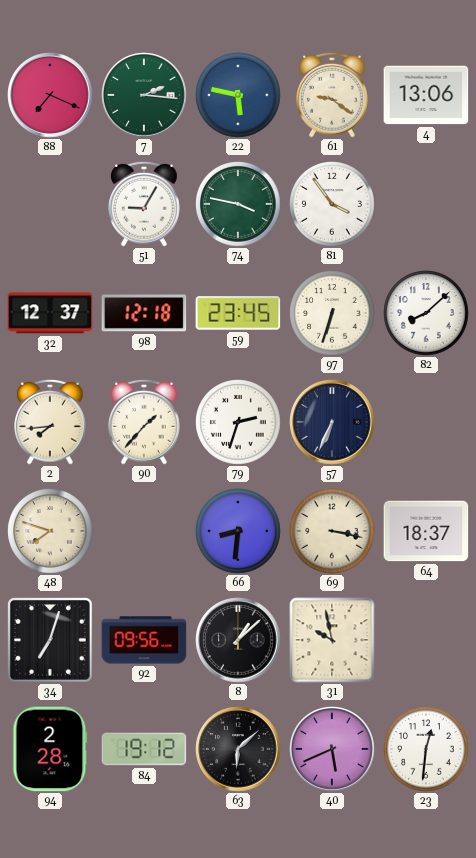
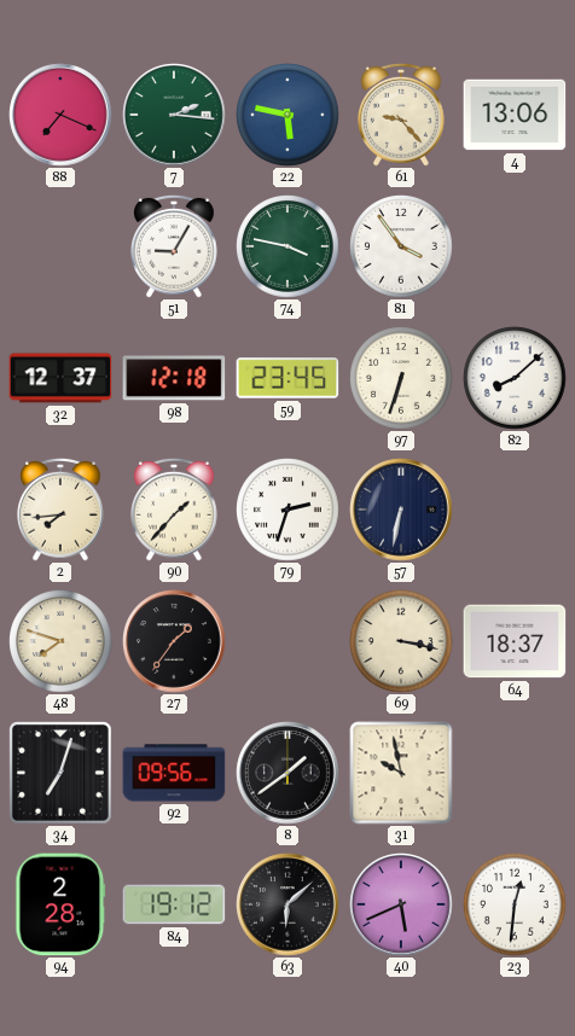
61: 9:21 -> 9:23 (402, 115)
57: 6:34 -> 6:32 (401, 510)
27: none -> 1:36 (174, 641)
66: 8:31 -> none (238, 531)
8: 1:08 -> 1:39 (287, 773)
